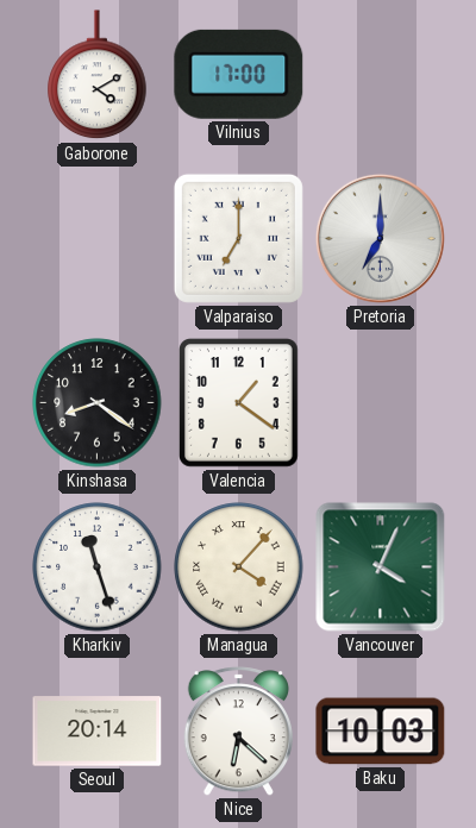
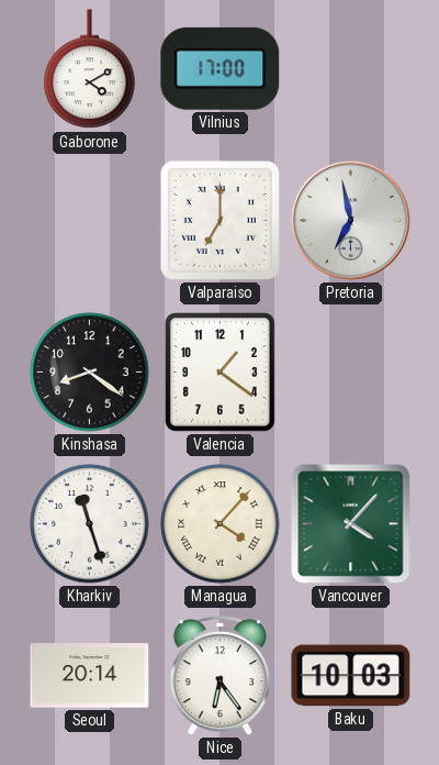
Pretoria: 7:00 -> 6:58 (350, 220)
Vancouver: 4:04 -> 4:07 (351, 524)
Nice: 6:22 -> 6:24 (219, 676)
